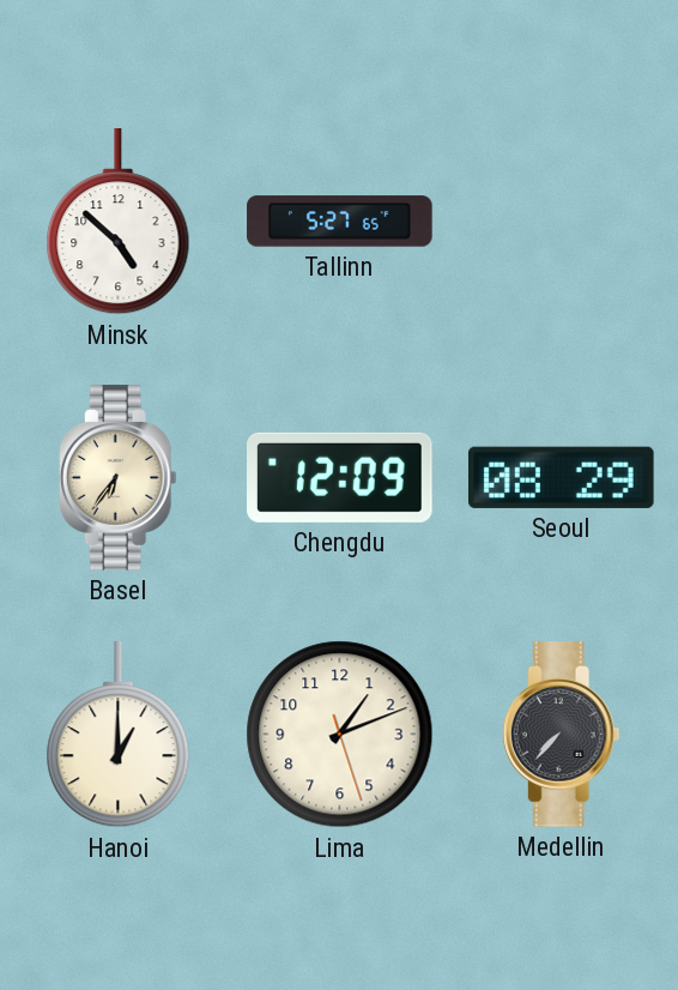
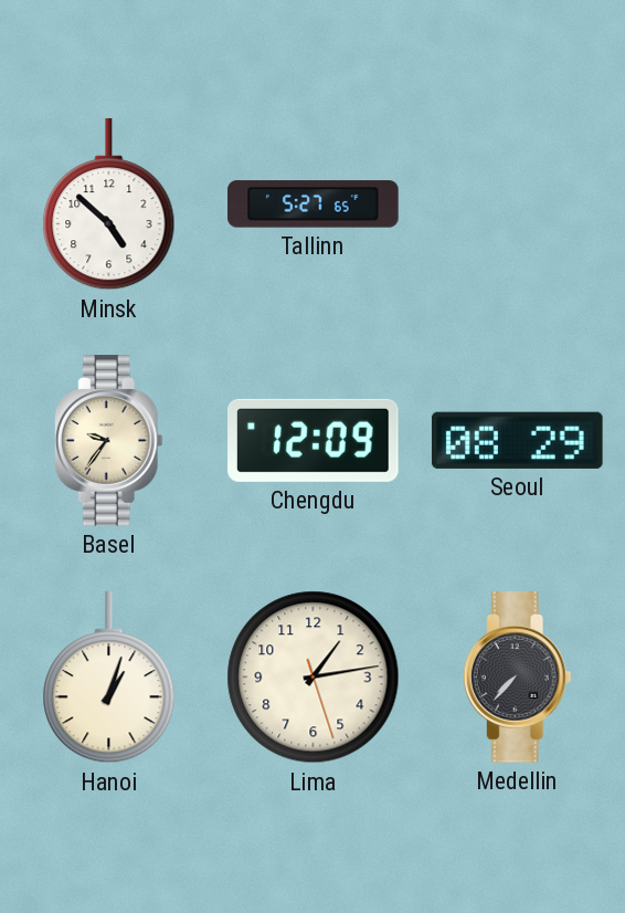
Basel: 6:36 -> 9:36 (108, 441)
Hanoi: 1:00 -> 1:03 (109, 678)
Lima: 1:11 -> 1:13 (314, 678)
